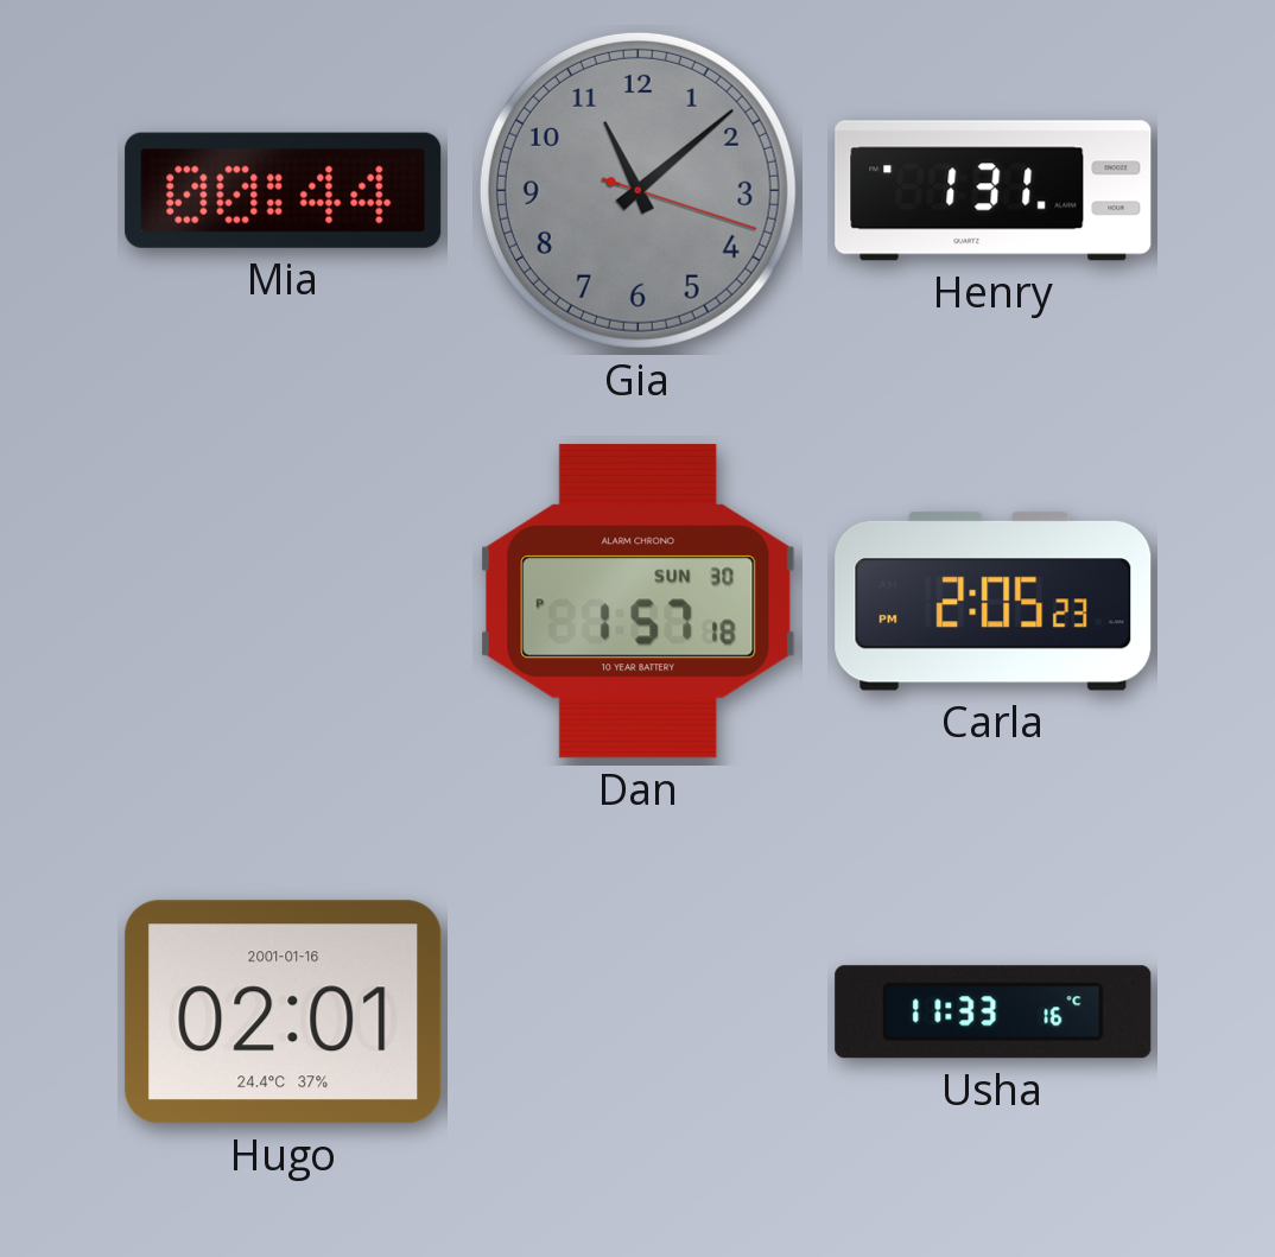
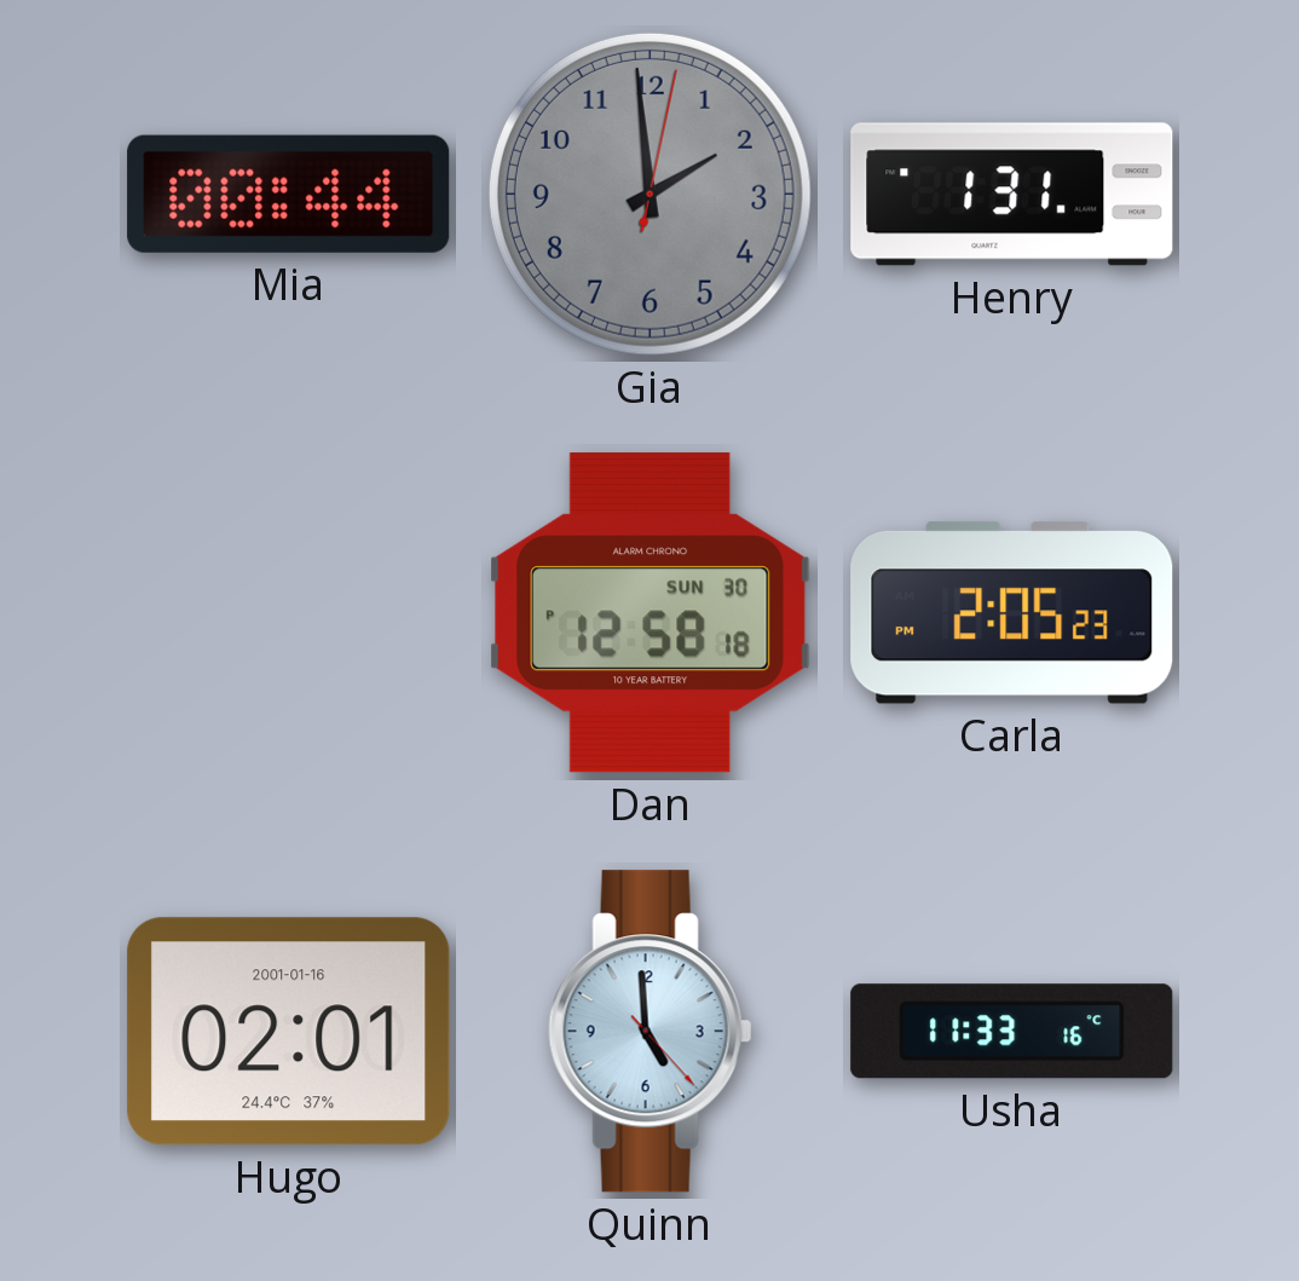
Gia: 11:08 -> 1:59 (649, 194)
Dan: 1:57 -> 12:58 (651, 613)
Quinn: none -> 4:59 (649, 1032)
